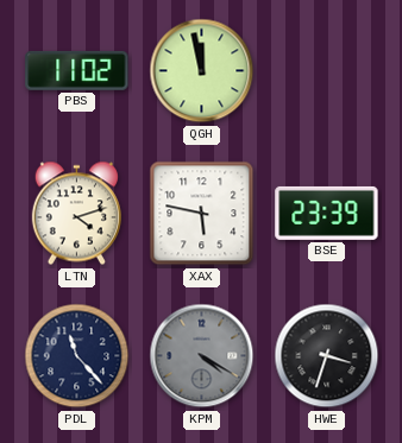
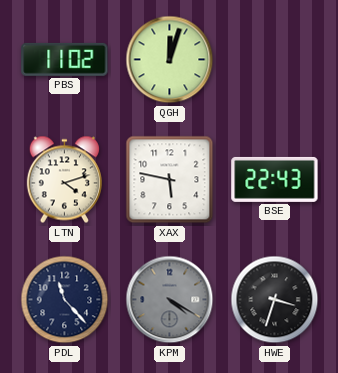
QGH: 11:58 -> 12:03 (170, 60)
BSE: 23:39 -> 22:43 (275, 179)
